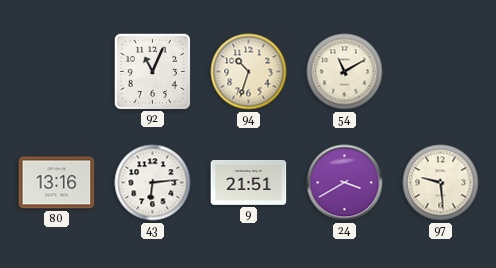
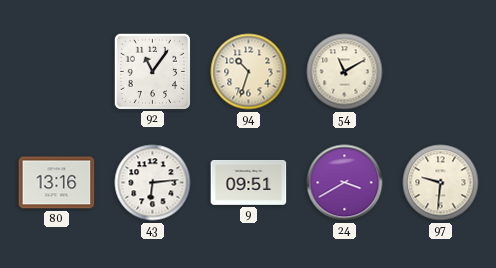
92: 11:04 -> 11:06 (152, 71)
9: 21:51 -> 09:51 (249, 182)
97: 9:29 -> 9:31 (441, 183)
